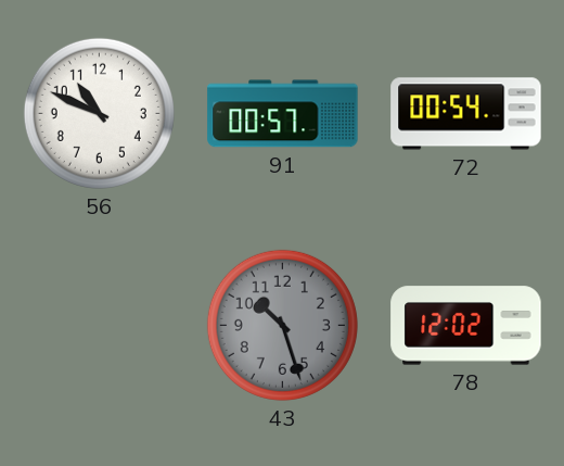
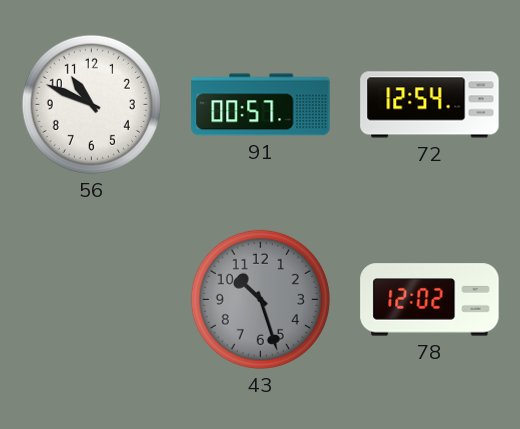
72: 00:54 -> 12:54 (430, 105)
